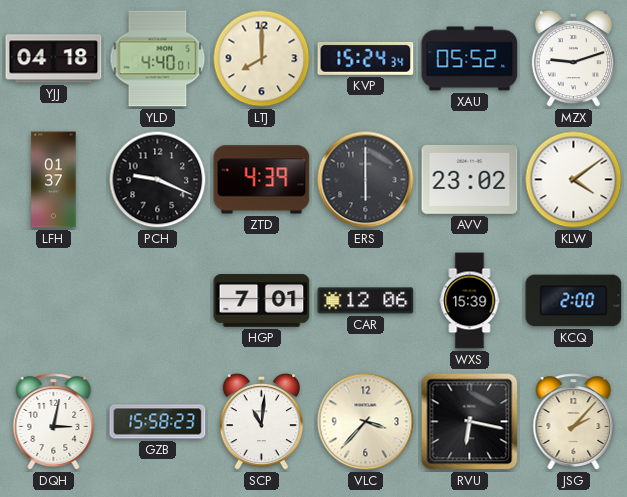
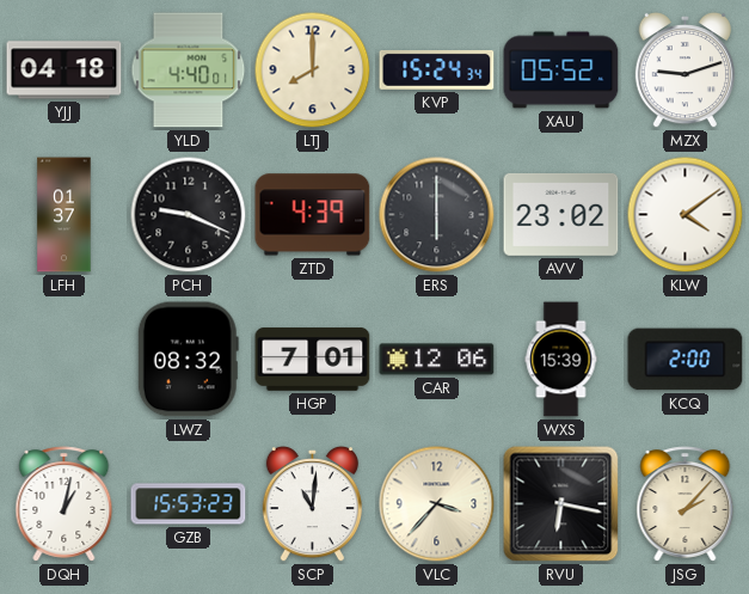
LWZ: none -> 08:32 (188, 360)
DQH: 3:02 -> 1:02 (65, 504)
GZB: 15:58 -> 15:53 (189, 504)
